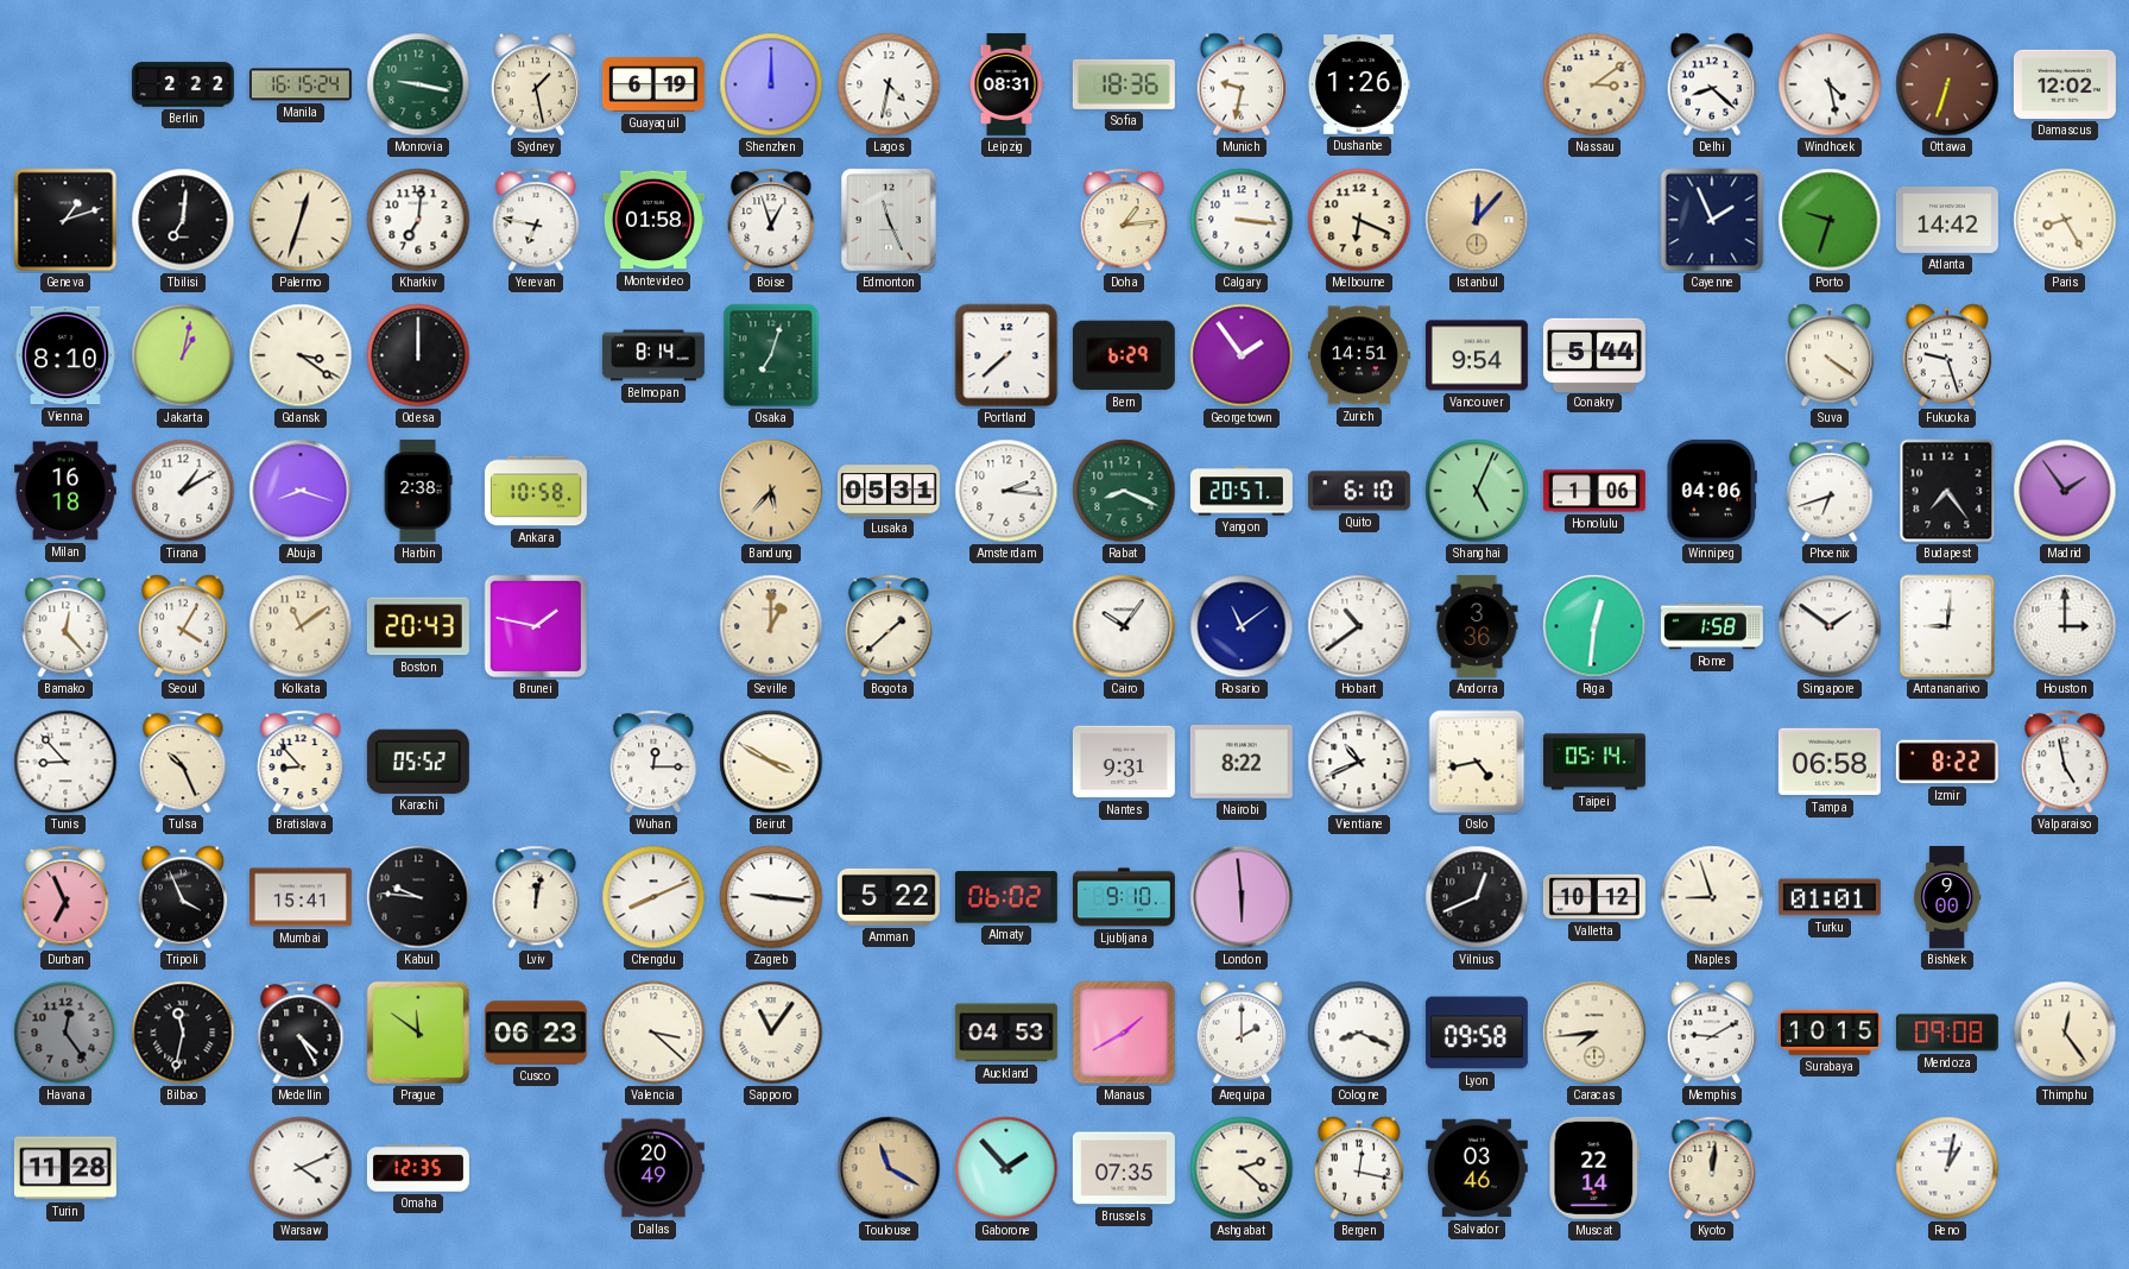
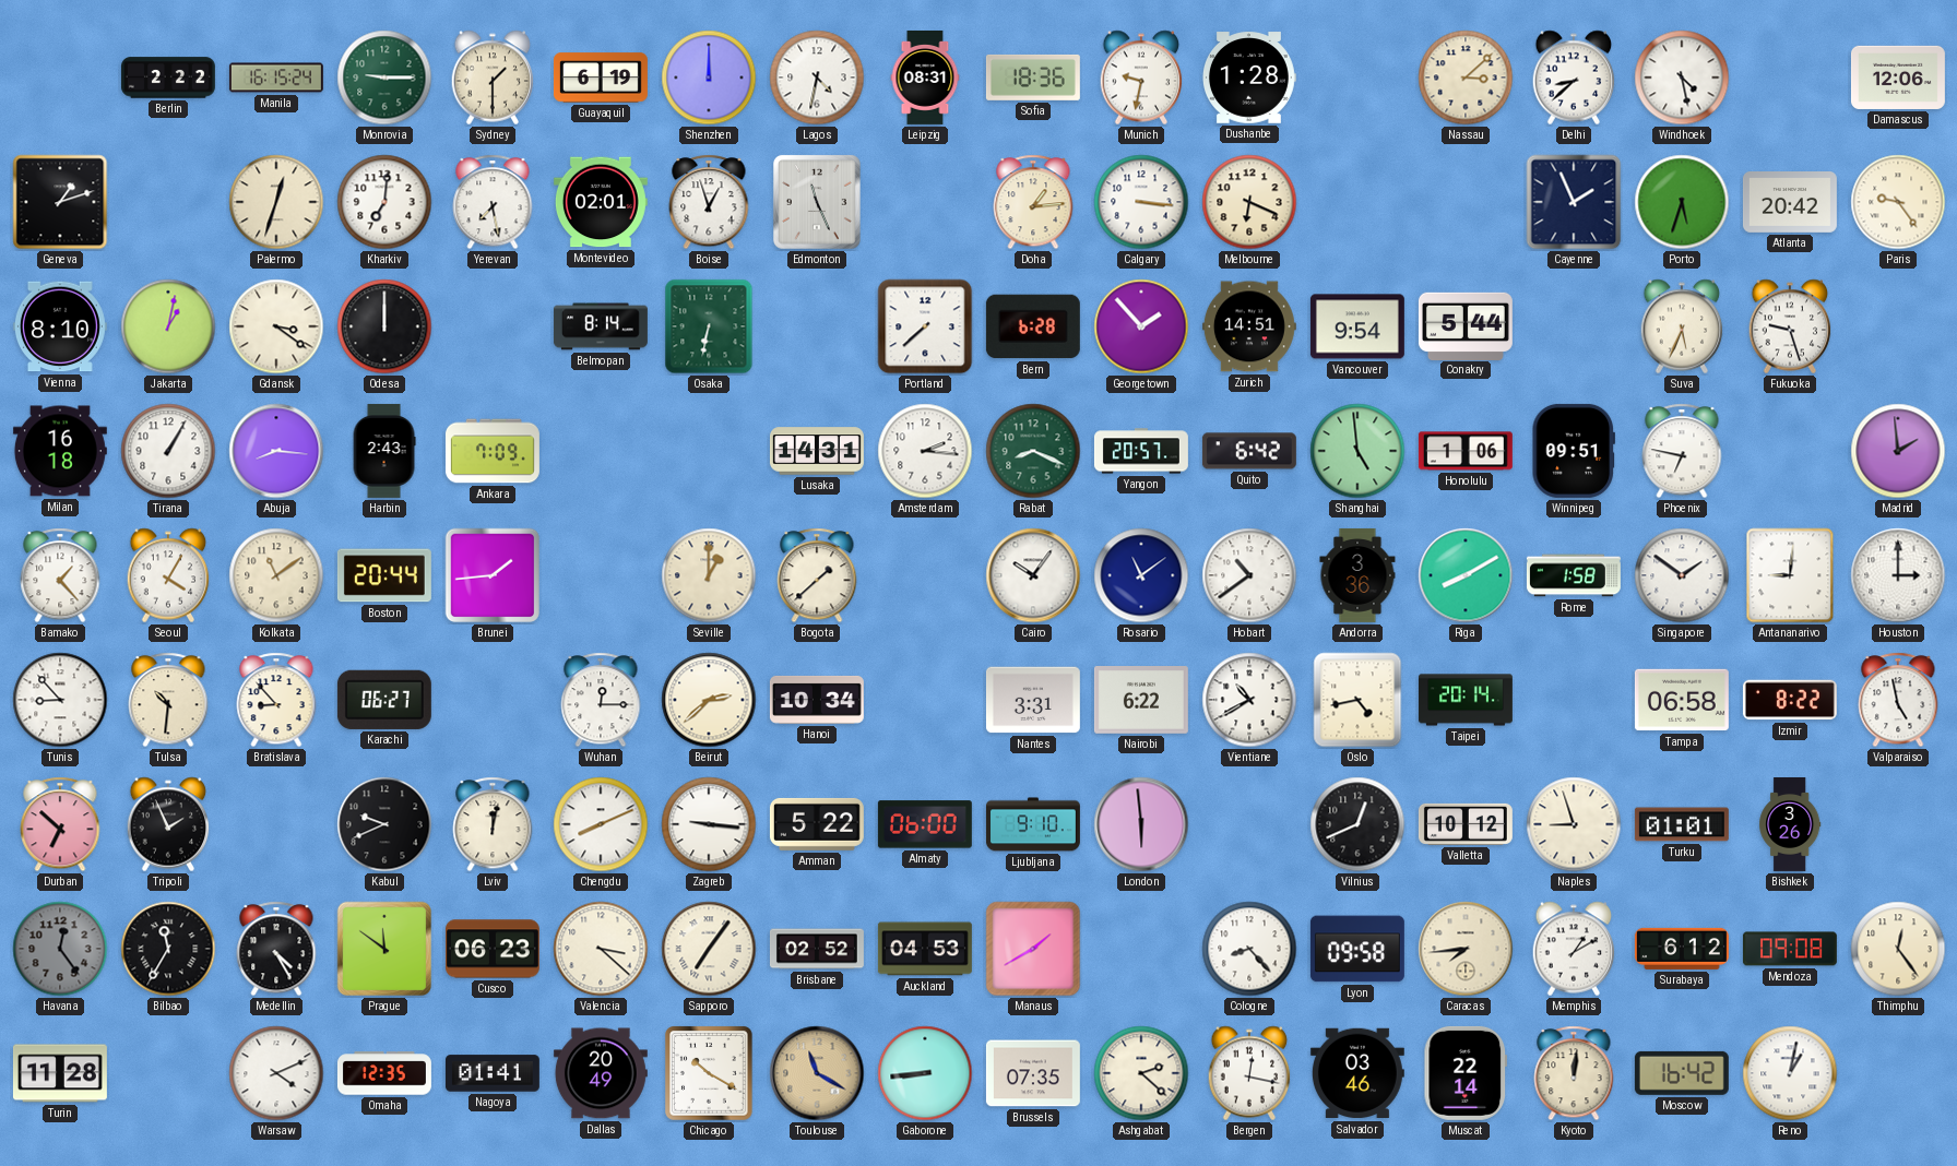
Monrovia: 9:17 -> 9:15 (384, 78)
Sydney: 1:28 -> 1:30 (493, 78)
Dushanbe: 1:26 -> 1:28 (1248, 78)
Nassau: 3:09 -> 3:08 (1466, 78)
Delhi: 8:22 -> 8:38 (1574, 78)
Ottawa: 6:33 -> none (1947, 84)
Damascus: 12:02 -> 12:06 (1898, 78)
Tbilisi: 7:01 -> none (183, 220)
Yerevan: 6:47 -> 7:28 (493, 202)
Montevideo: 01:58 -> 02:01 (601, 202)
Istanbul: 12:07 -> none (1477, 220)
Porto: 9:33 -> 5:33 (1682, 202)
Atlanta: 14:42 -> 20:42 (1790, 203)
Paris: 8:25 -> 9:24 (1898, 202)
Osaka: 7:03 -> 6:32 (709, 326)
Bern: 6:29 -> 6:28 (1033, 326)
Georgetown: 1:54 -> 1:53 (1141, 326)
Suva: 4:21 -> 5:34 (1682, 326)
Tirana: 1:10 -> 1:05 (168, 451)
Abuja: 8:18 -> 8:16 (276, 451)
Harbin: 2:38 -> 2:43 (384, 451)
Ankara: 10:58 -> 7:09 (493, 451)
Bandung: 5:37 -> none (771, 491)
Lusaka: 05:31 -> 14:31 (817, 451)
Quito: 6:10 -> 6:42 (1249, 451)
Shanghai: 5:04 -> 4:59 (1357, 451)
Winnipeg: 04:06 -> 09:51 (1573, 451)
Phoenix: 6:42 -> 6:47 (1682, 451)
Budapest: 7:24 -> none (1947, 491)
Madrid: 1:54 -> 1:59 (1898, 451)
Bamako: 12:23 -> 1:23 (60, 575)
Boston: 20:43 -> 20:44 (384, 575)
Brunei: 1:47 -> 1:44 (493, 575)
Riga: 12:31 -> 8:10 (1466, 575)
Tulsa: 10:26 -> 10:31 (168, 700)
Karachi: 05:52 -> 06:27 (384, 700)
Beirut: 3:50 -> 2:38 (709, 700)
Hanoi: none -> 10:34 (817, 700)
Nantes: 9:31 -> 3:31 (1033, 700)
Nairobi: 8:22 -> 6:22 (1141, 701)
Vientiane: 10:41 -> 10:40 (1249, 700)
Taipei: 05:14 -> 20:14 (1466, 700)
Durban: 6:56 -> 6:52 (60, 824)
Tripoli: 3:56 -> 1:56 (168, 824)
Mumbai: 15:41 -> none (301, 897)
Kabul: 9:46 -> 9:41 (384, 824)
Almaty: 06:02 -> 06:00 (925, 824)
Bishkek: 9:00 -> 3:26 (1790, 825)
Bilbao: 11:32 -> 11:35 (168, 949)
Sapporo: 11:06 -> 7:06 (709, 949)
Brisbane: none -> 02:52 (817, 949)
Arequipa: 2:00 -> none (1242, 1033)
Cologne: 8:19 -> 8:23 (1249, 949)
Memphis: 9:10 -> 1:10 (1574, 949)
Surabaya: 10:15 -> 6:12 (1682, 949)
Nagoya: none -> 01:41 (493, 1073)
Chicago: none -> 10:20 (710, 1074)
Gaborone: 1:53 -> 8:44 (925, 1073)
Moscow: none -> 16:42 (1682, 1073)
